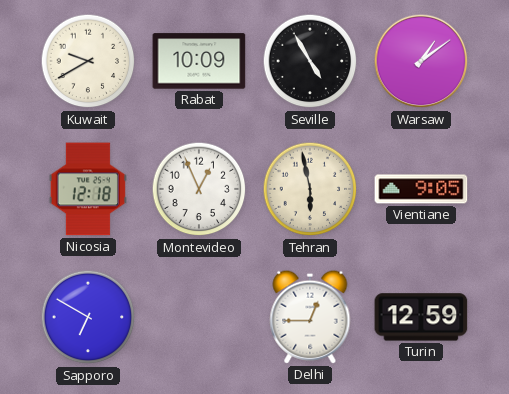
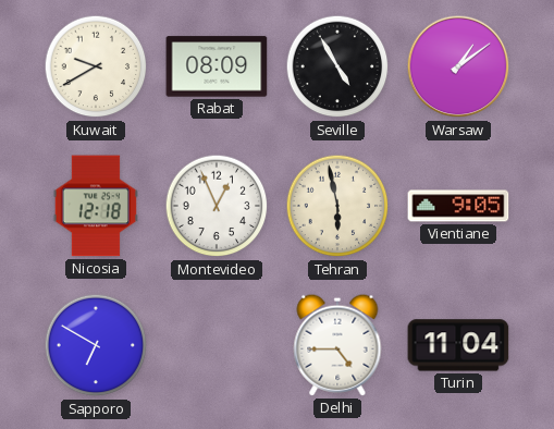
Rabat: 10:09 -> 08:09 (217, 66)
Delhi: 12:45 -> 4:45 (337, 345)
Turin: 12:59 -> 11:04 (458, 345)
